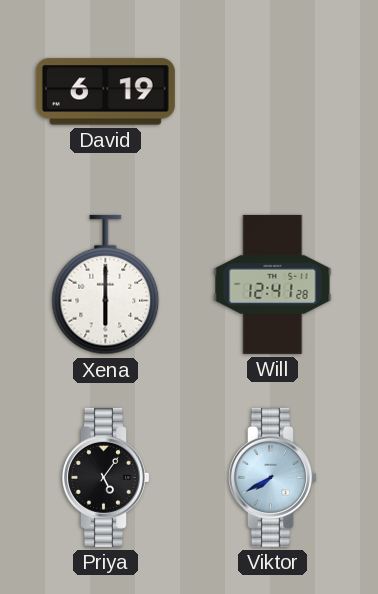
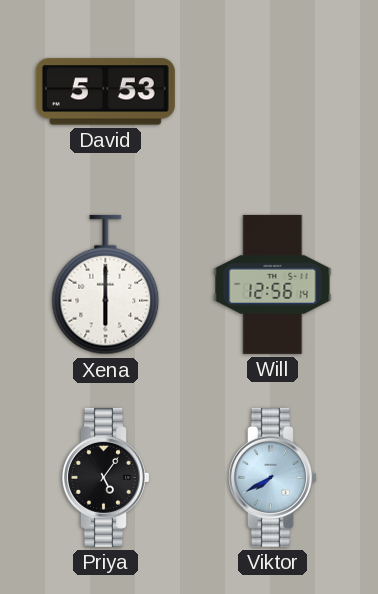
David: 6:19 -> 5:53 (105, 92)
Will: 12:41 -> 12:56 (273, 284)
